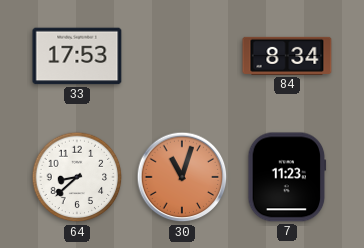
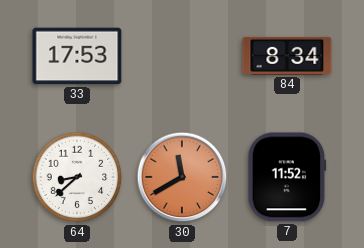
30: 11:03 -> 11:40 (182, 177)
7: 11:23 -> 11:52 (287, 177)
